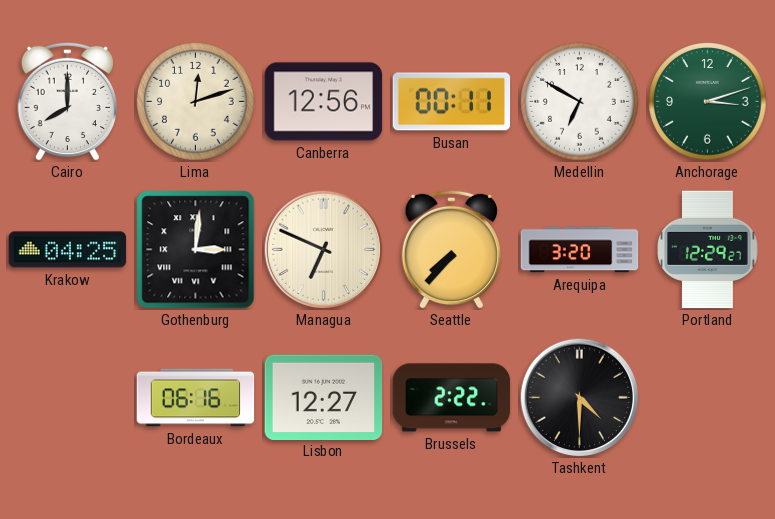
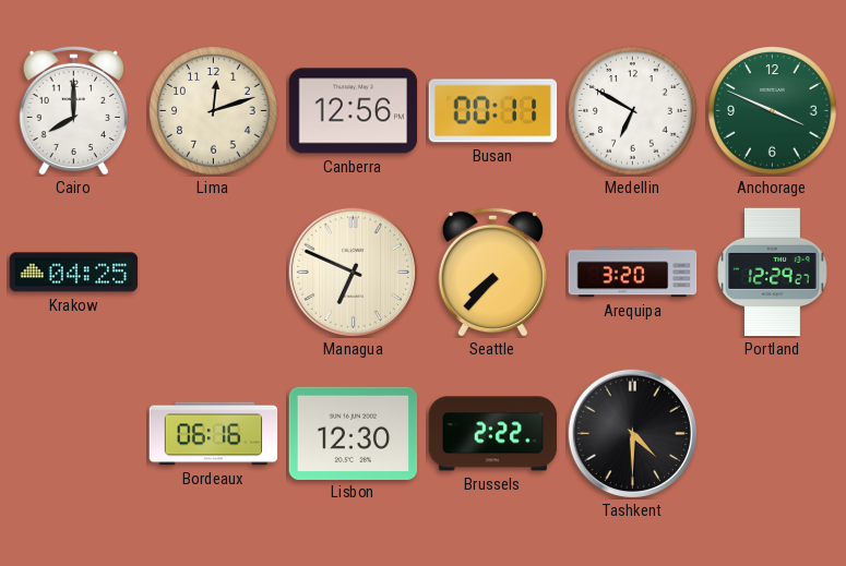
Anchorage: 3:12 -> 3:49 (773, 111)
Gothenburg: 3:01 -> none (196, 250)
Lisbon: 12:27 -> 12:30 (354, 433)
